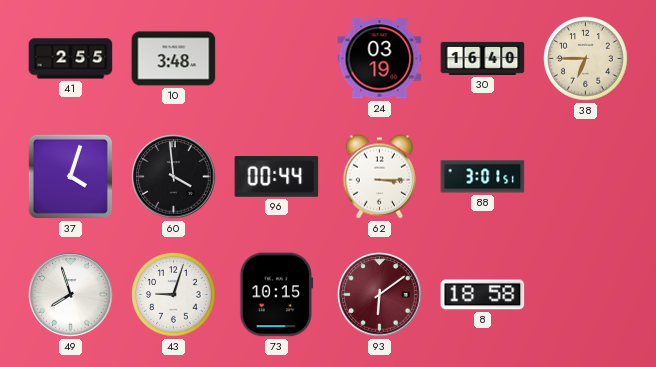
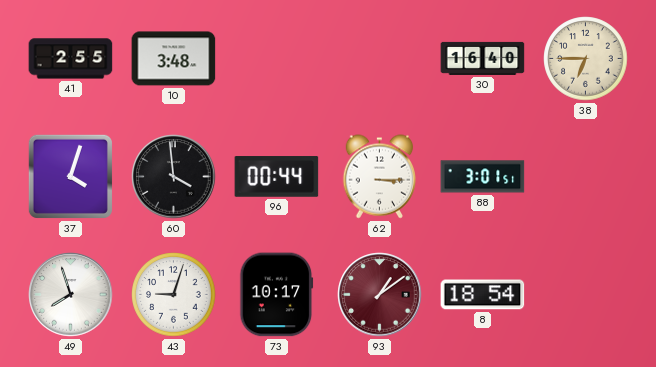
24: 03:19 -> none (380, 59)
73: 10:15 -> 10:17 (277, 295)
93: 6:09 -> 1:09 (380, 295)
8: 18:58 -> 18:54 (483, 295)
